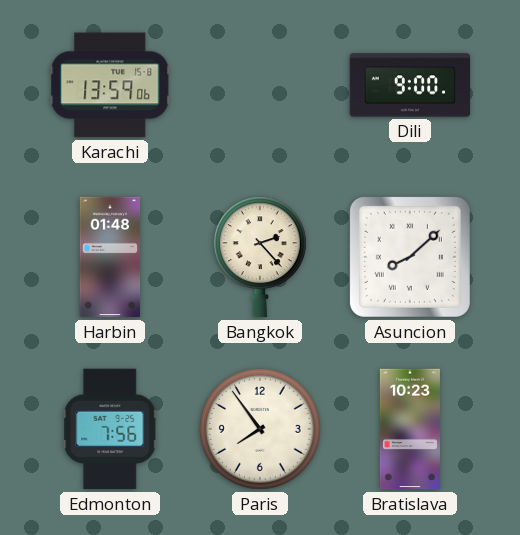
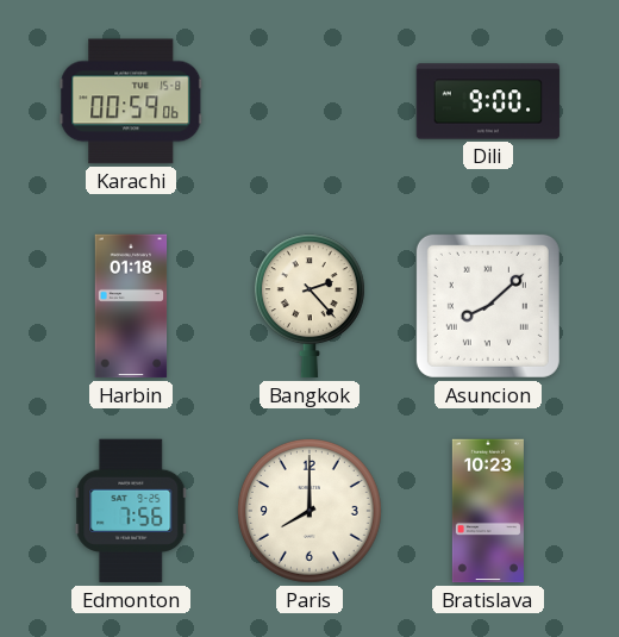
Karachi: 13:59 -> 00:59 (131, 101)
Harbin: 01:48 -> 01:18 (131, 306)
Paris: 7:54 -> 8:00 (309, 511)
